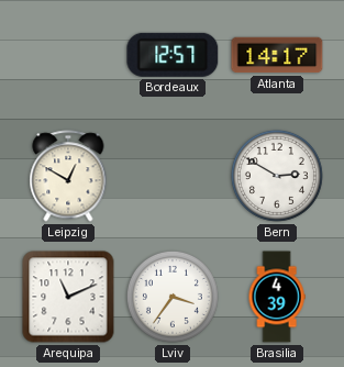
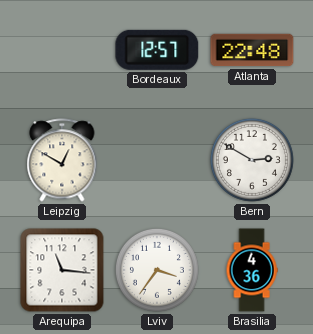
Atlanta: 14:17 -> 22:48 (252, 50)
Arequipa: 11:11 -> 11:16 (62, 270)
Brasilia: 4:39 -> 4:36 (252, 270)
